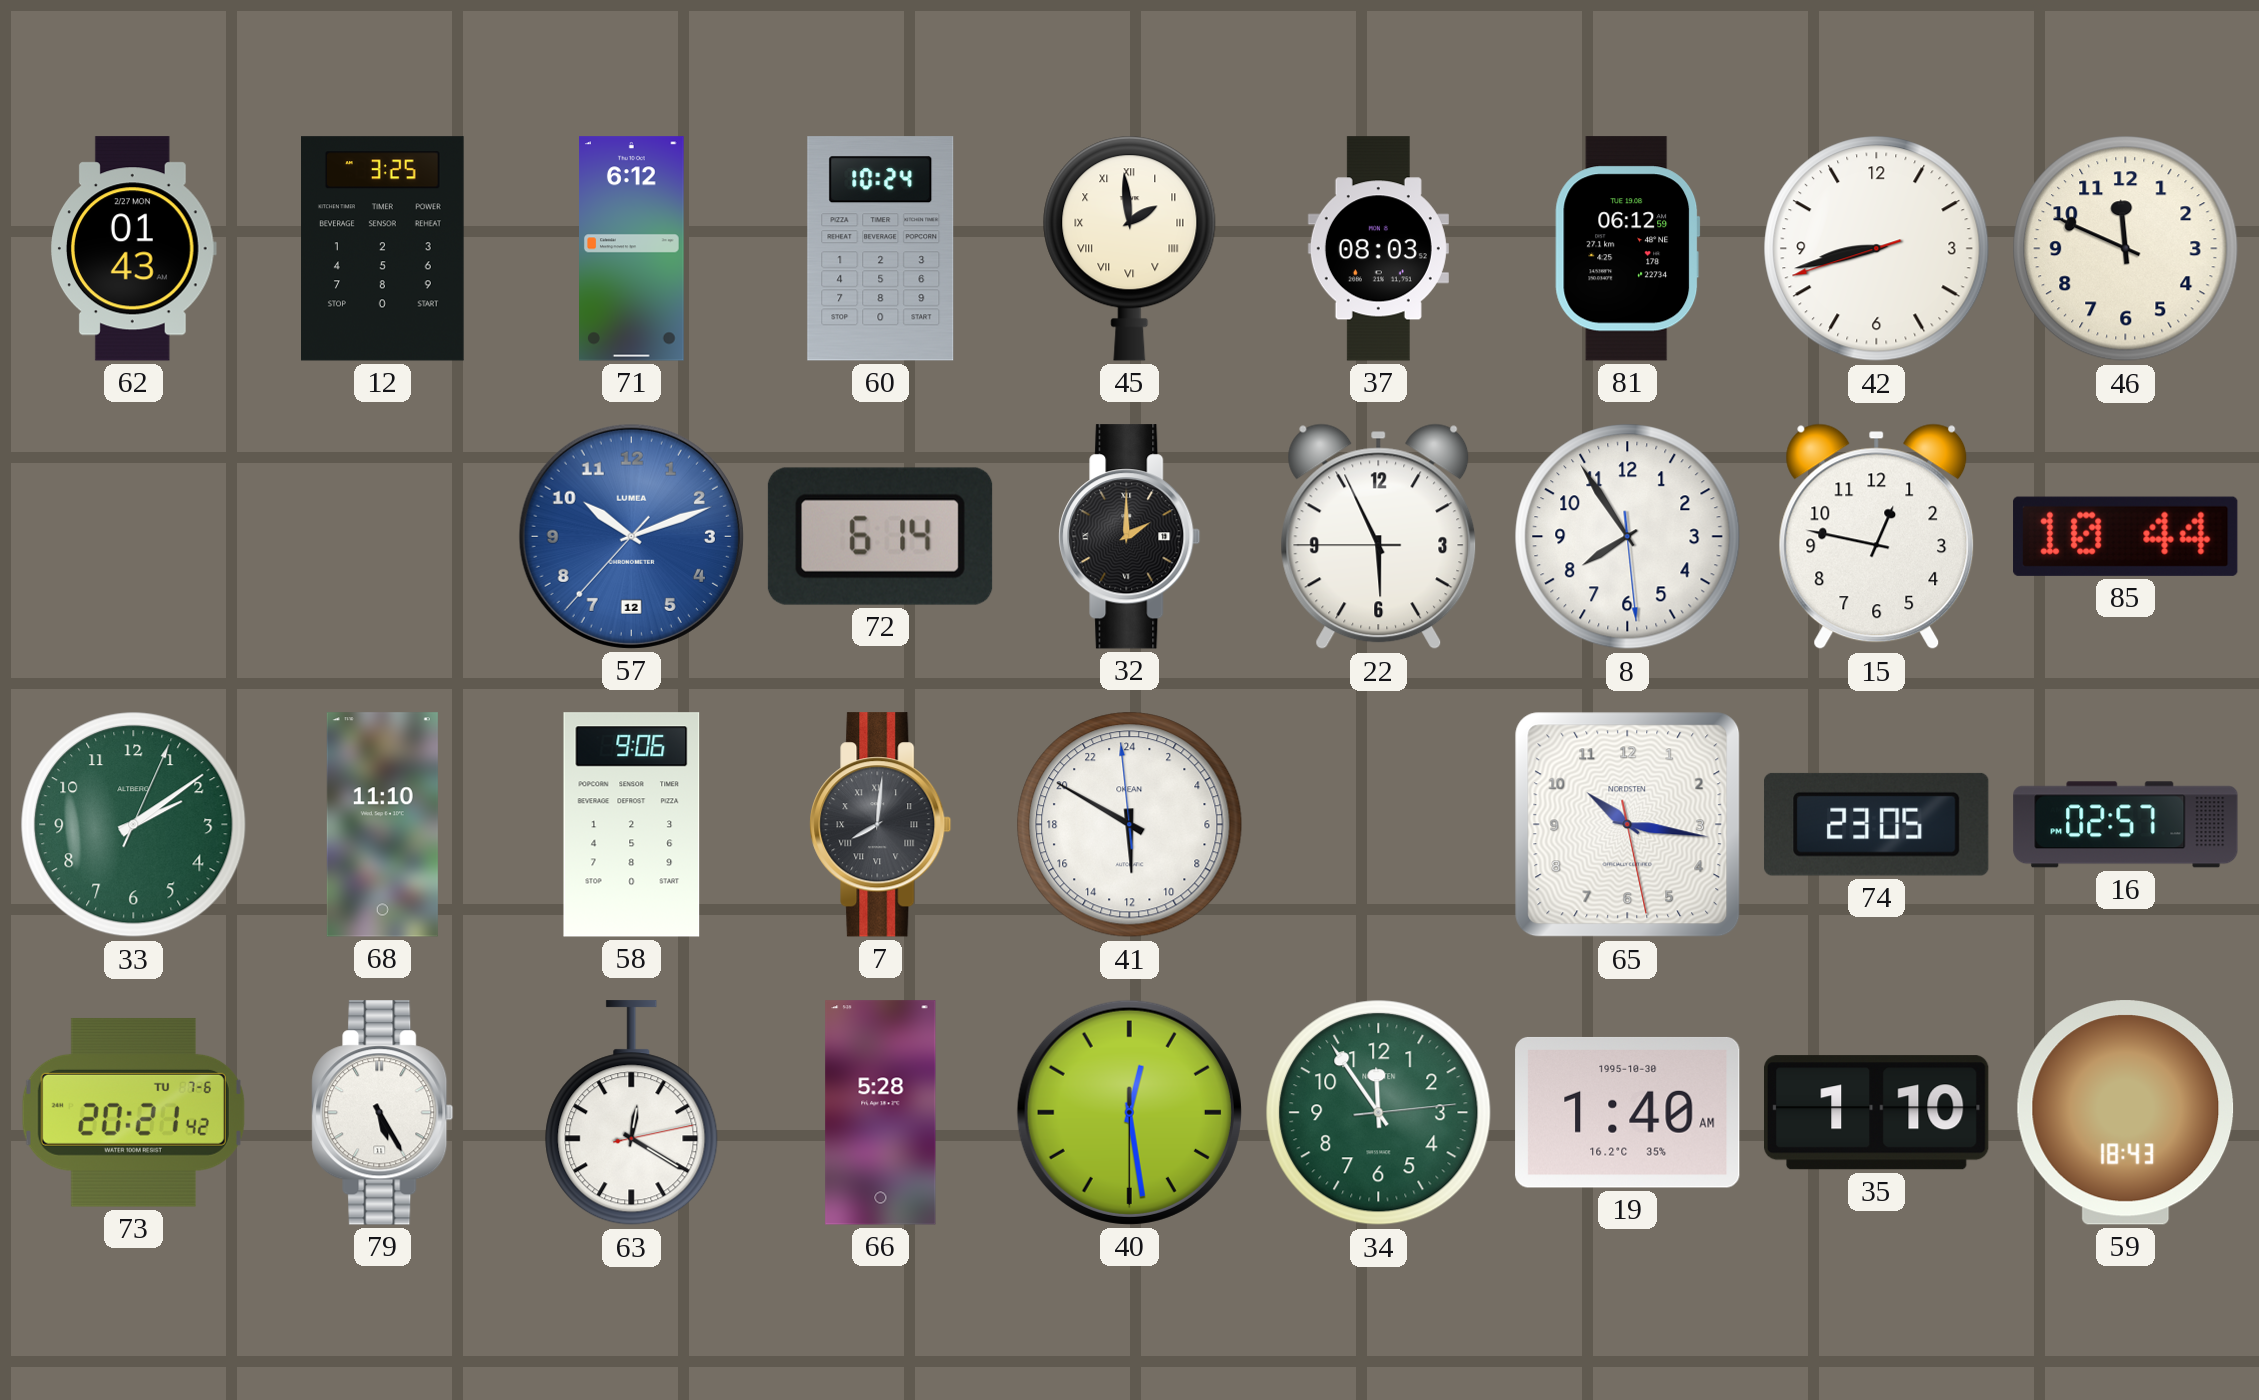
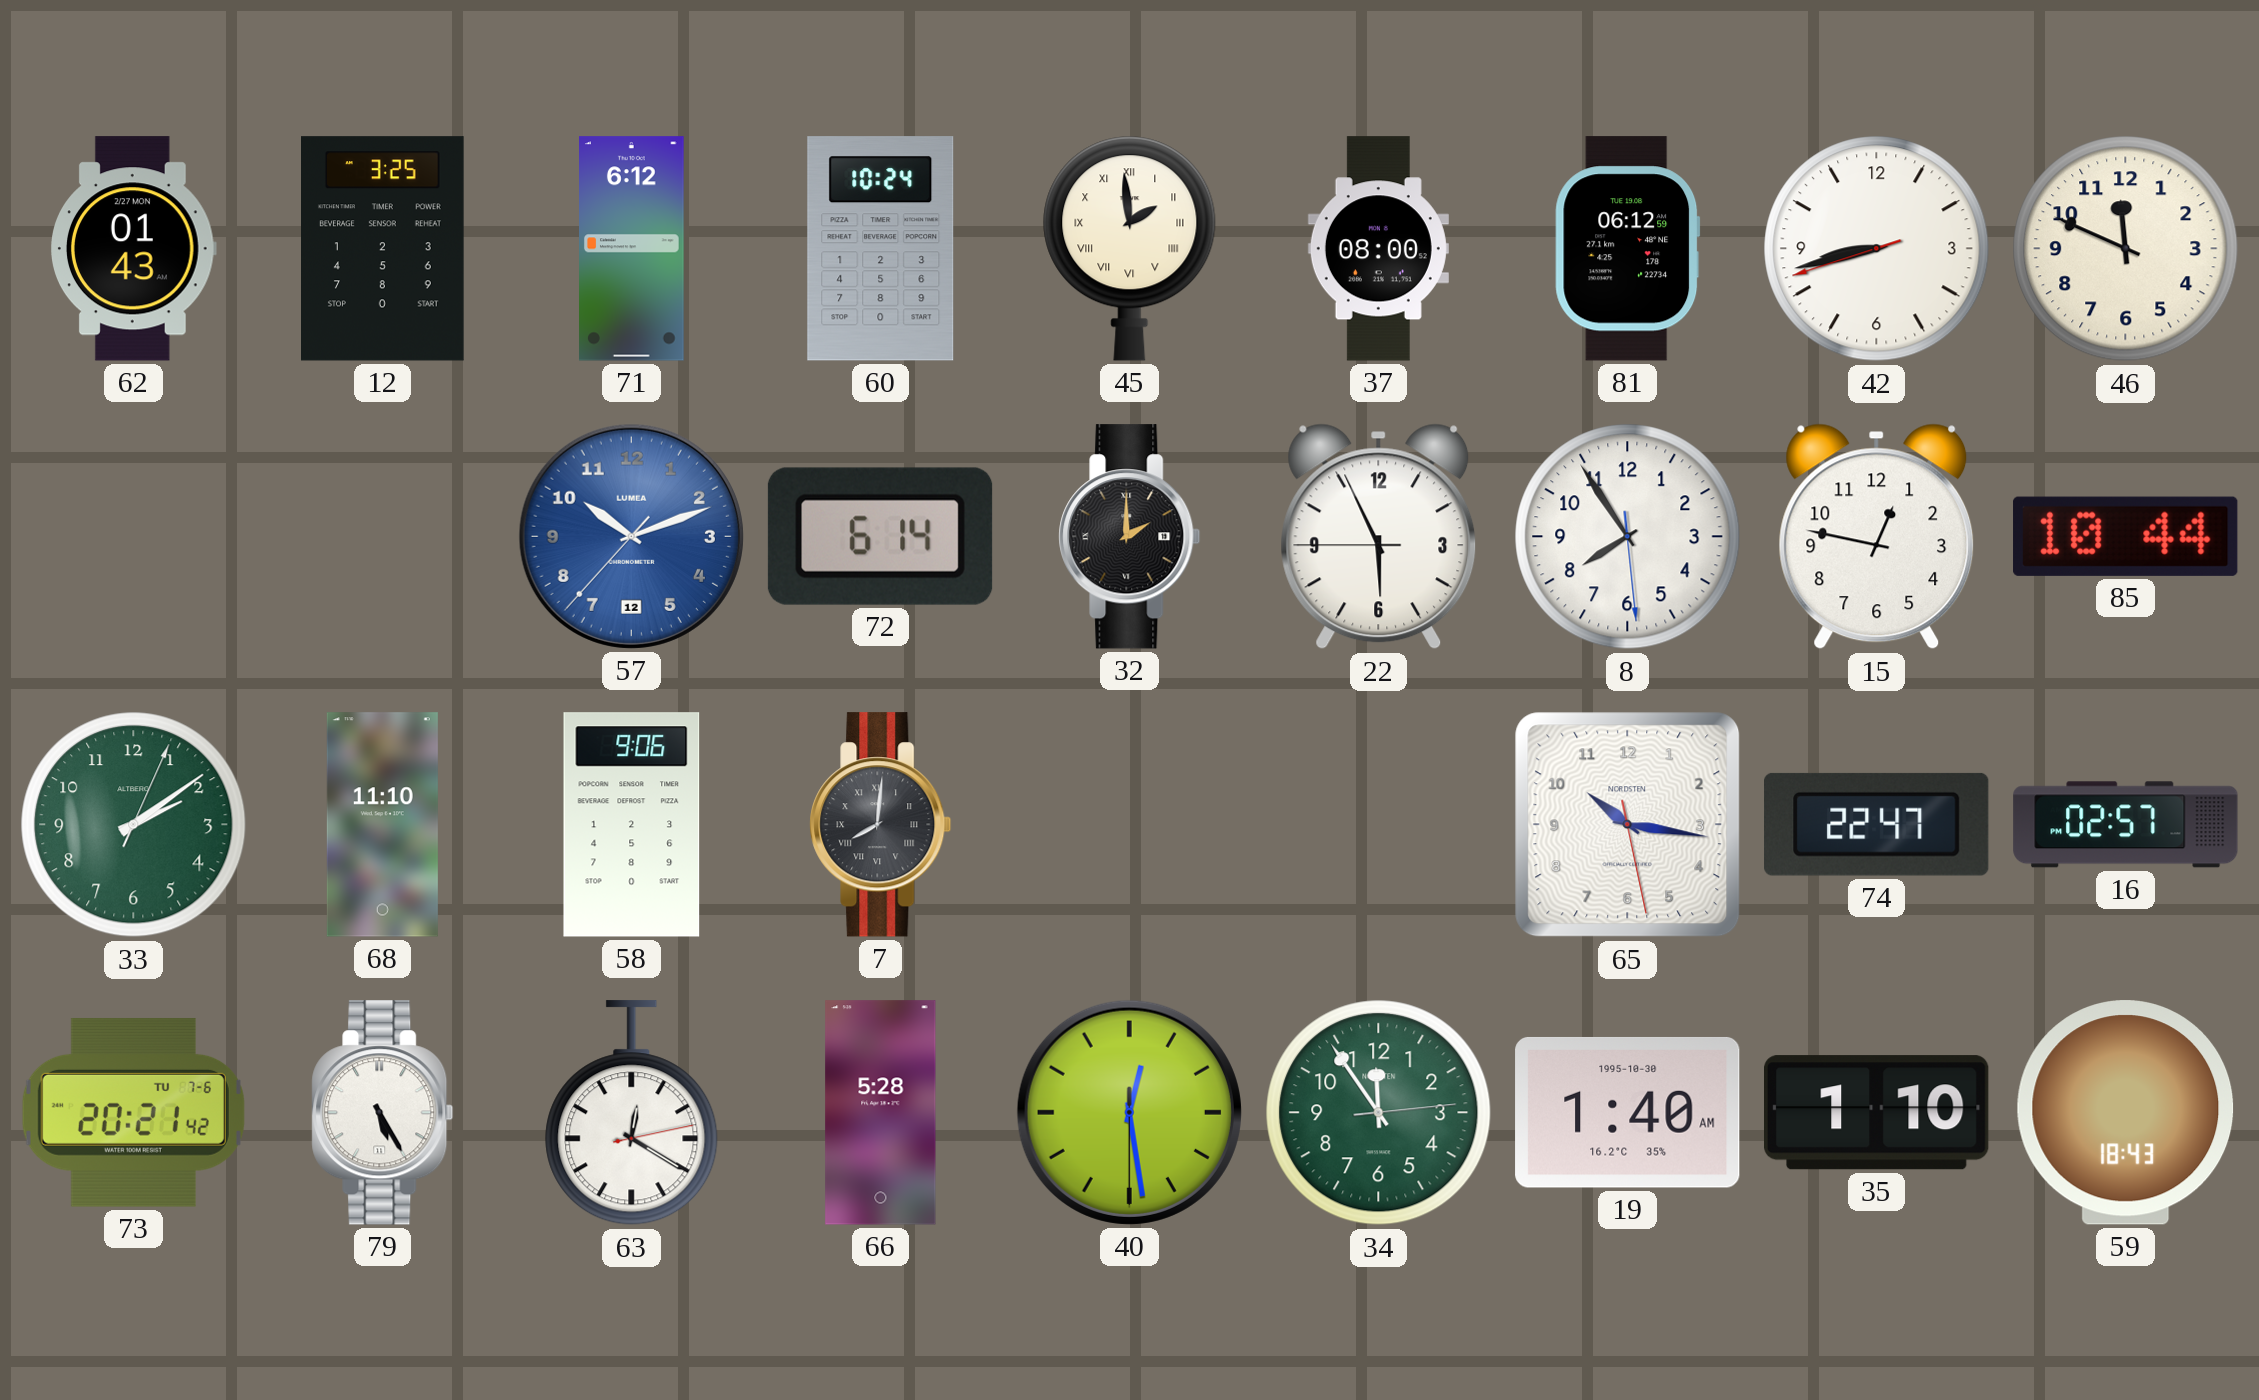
37: 08:03 -> 08:00 (1378, 249)
41: 11:49 -> none (1130, 825)
74: 23:05 -> 22:47 (1877, 824)
